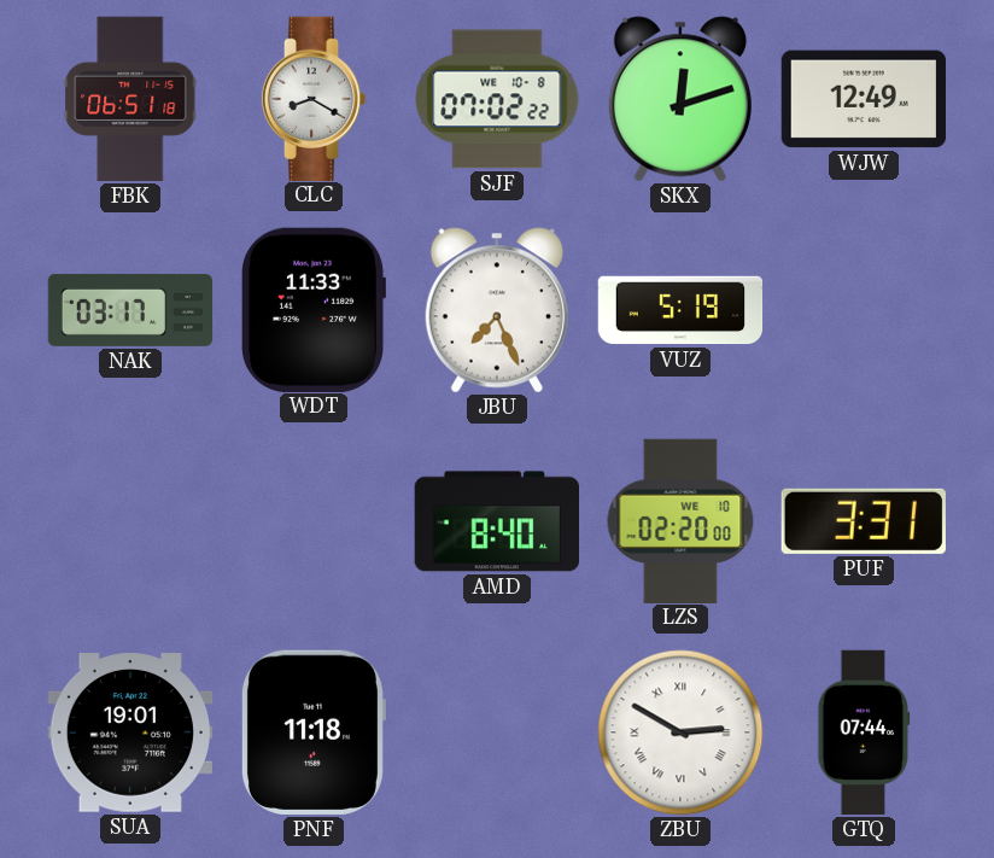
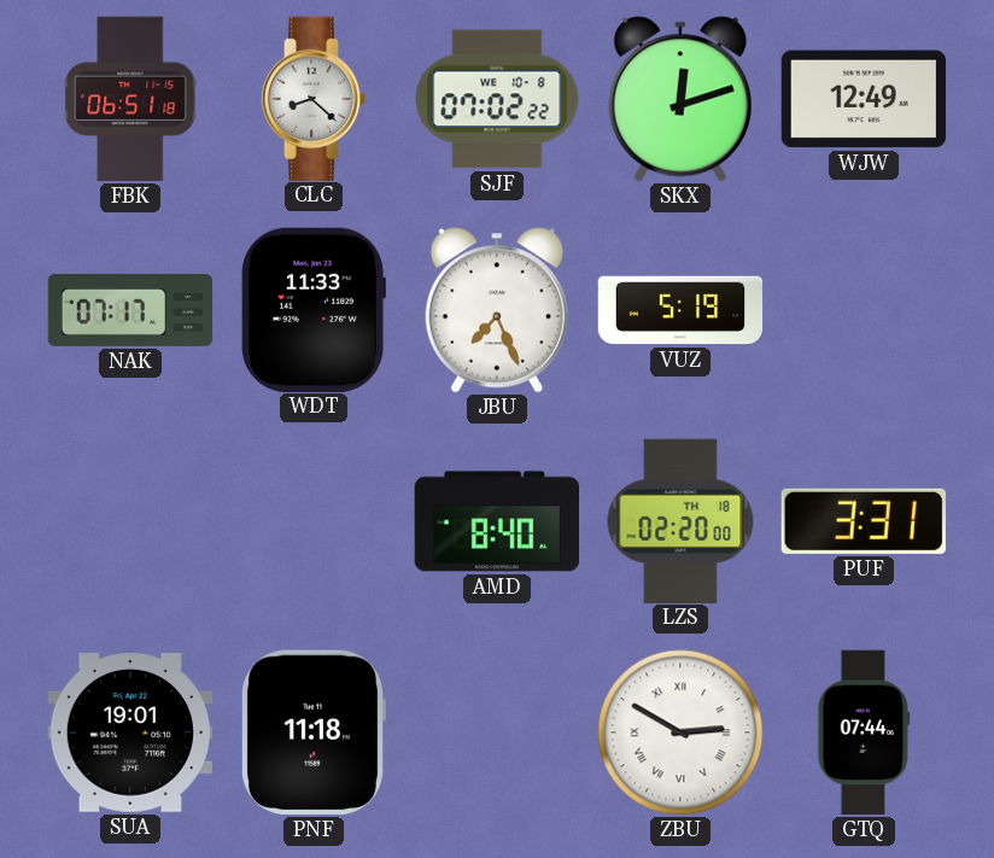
CLC: 8:20 -> 8:22 (314, 98)
NAK: 03:17 -> 07:17 (130, 310)
LZS date: WE 10 -> TH 18 (680, 520)
